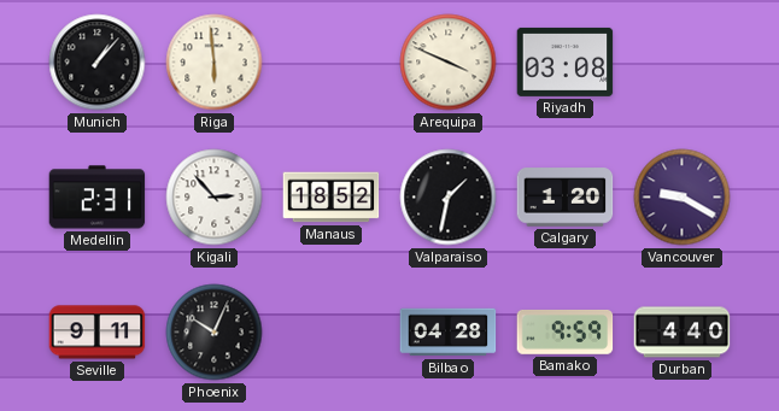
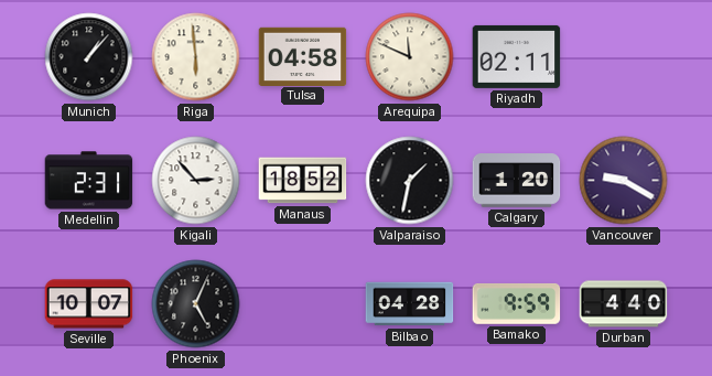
Tulsa: none -> 04:58 (303, 56)
Arequipa: 3:49 -> 11:49 (410, 57)
Riyadh: 03:08 -> 02:11 (517, 56)
Seville: 9:11 -> 10:07 (89, 304)
Phoenix: 10:04 -> 5:04 (196, 304)
